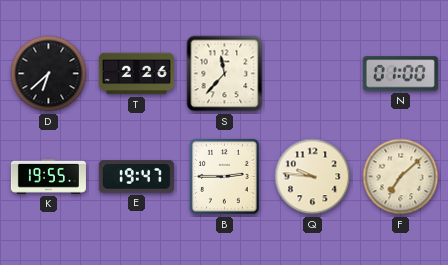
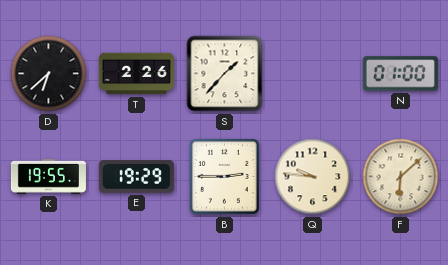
S: 11:37 -> 1:37 (225, 74)
E: 19:47 -> 19:29 (136, 177)
F: 7:08 -> 6:08 (401, 177)
